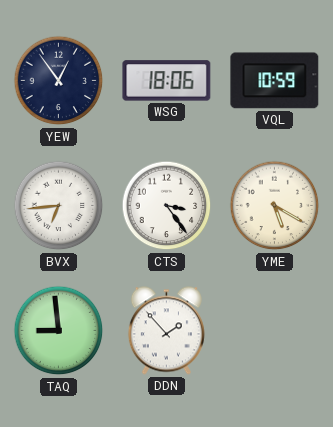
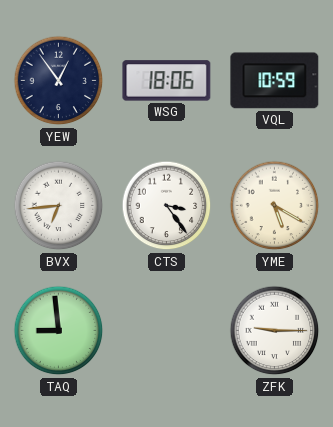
DDN: 1:53 -> none (166, 331)
ZFK: none -> 9:15 (275, 331)
